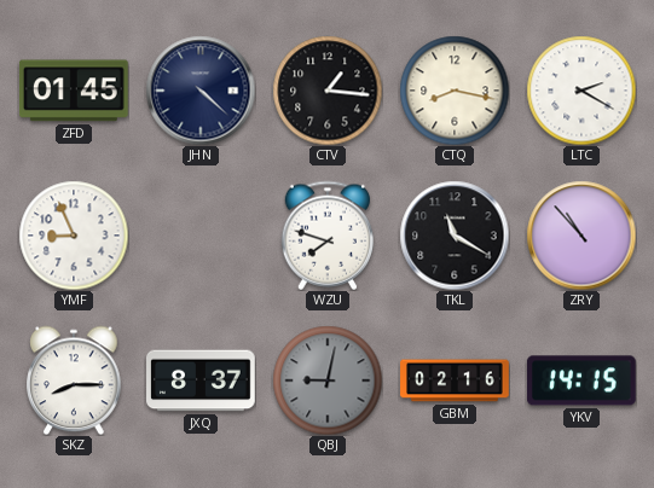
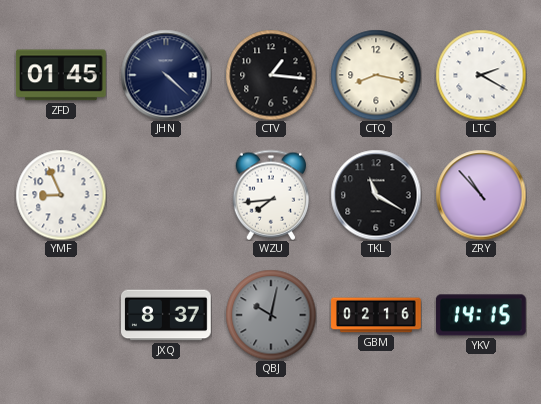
WZU: 7:48 -> 7:44 (270, 195)
SKZ: 8:15 -> none (74, 380)
QBJ: 9:02 -> 10:02 (271, 315)
